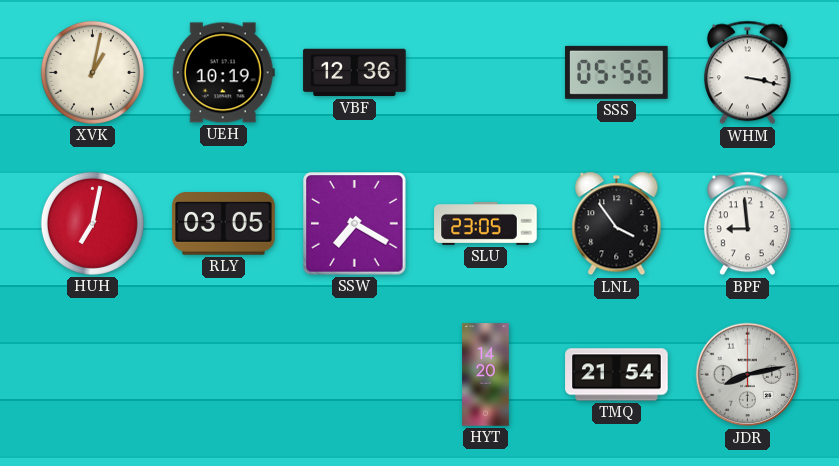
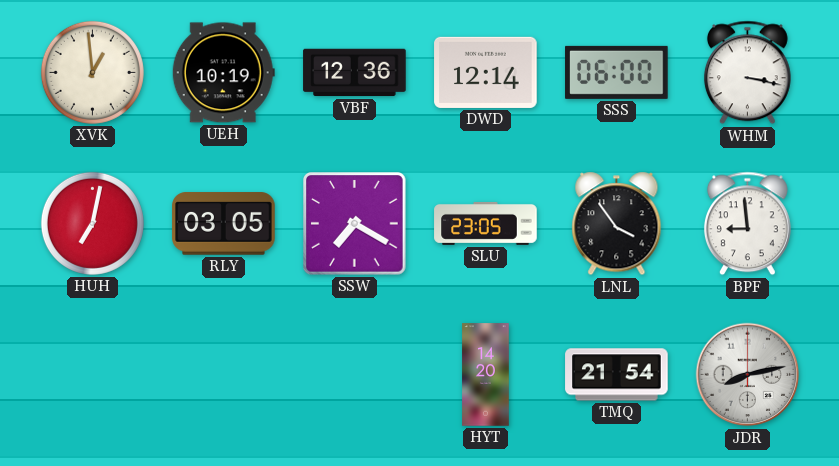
XVK: 1:02 -> 12:59 (92, 72)
DWD: none -> 12:14 (486, 72)
SSS: 05:56 -> 06:00 (617, 72)
